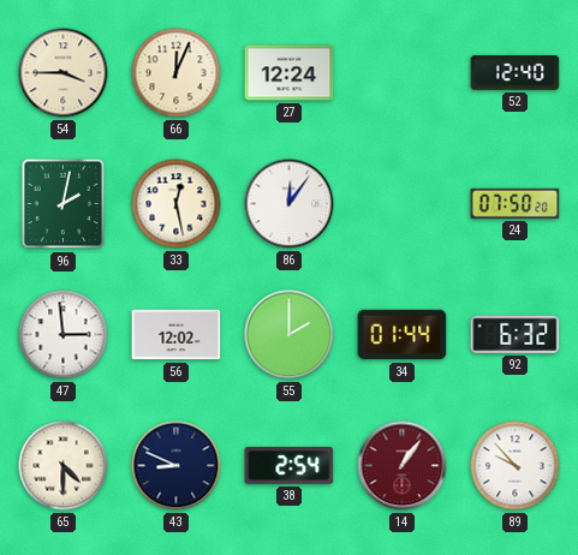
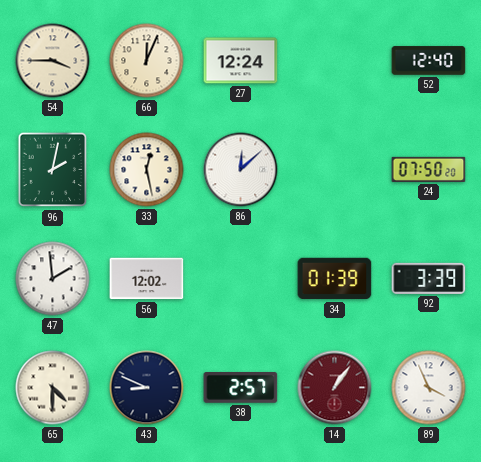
86: 12:06 -> 12:08 (241, 170)
47: 2:59 -> 1:59 (53, 279)
55: 2:00 -> none (290, 335)
34: 01:44 -> 01:39 (335, 279)
92: 6:32 -> 3:39 (429, 278)
38: 2:54 -> 2:57 (241, 388)
89: 9:53 -> 3:56 (429, 388)
